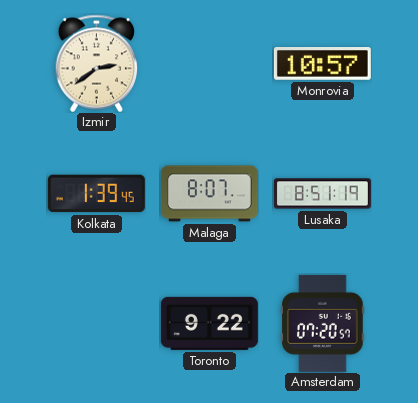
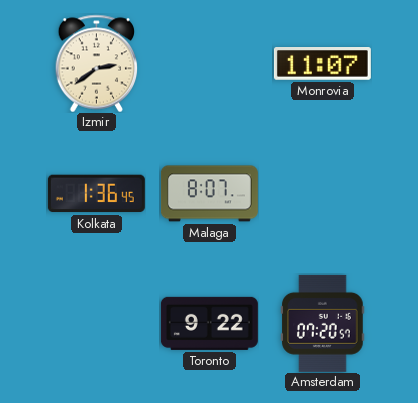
Monrovia: 10:57 -> 11:07 (322, 64)
Kolkata: 1:39 -> 1:36 (96, 194)
Lusaka: 8:51 -> none (322, 194)
